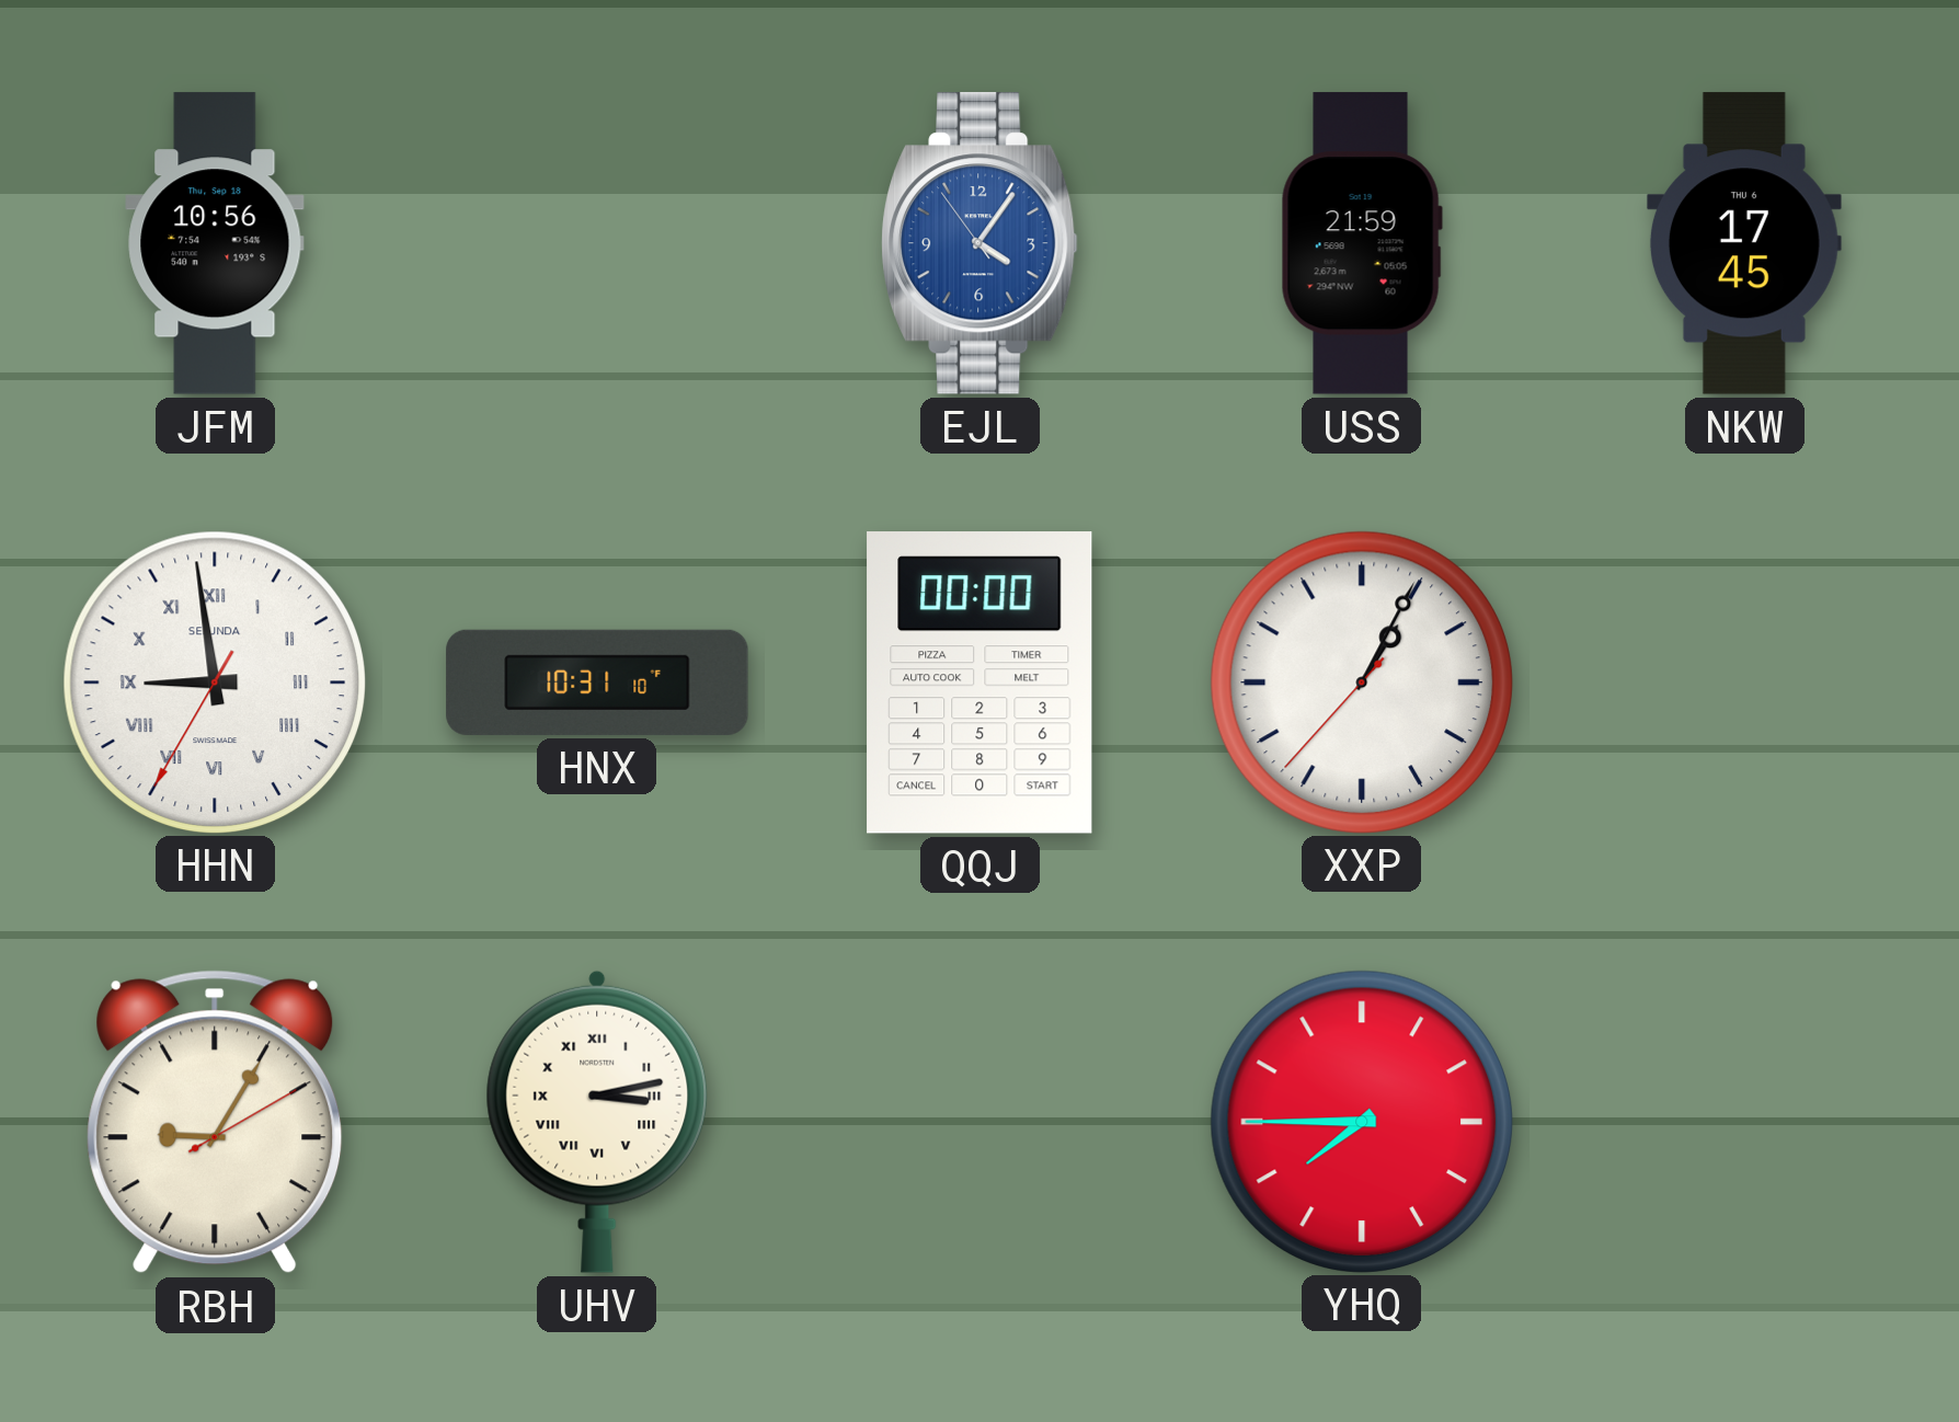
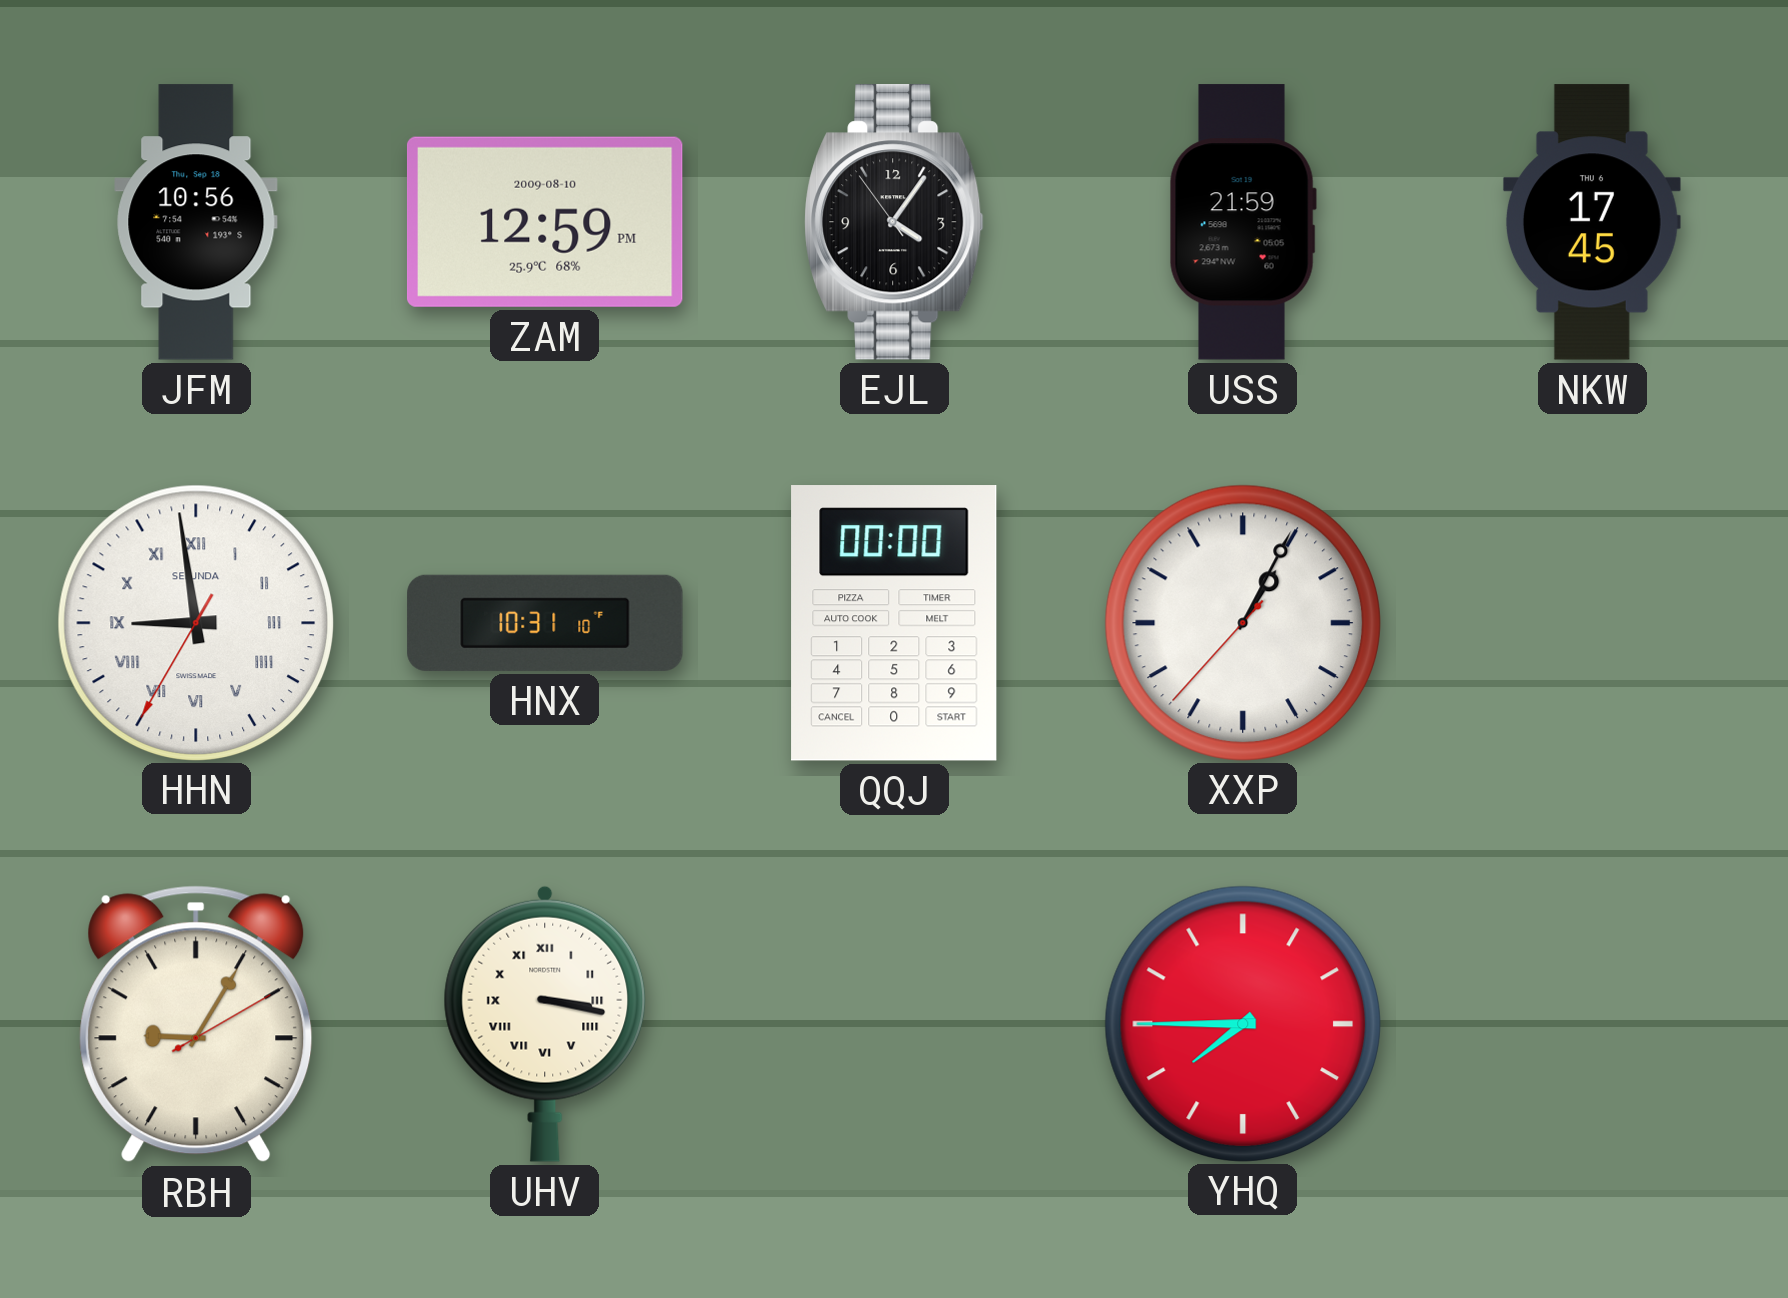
ZAM: none -> 12:59 (545, 222)
EJL dial: blue -> black (894, 222)
UHV: 3:13 -> 3:17 (545, 1024)
